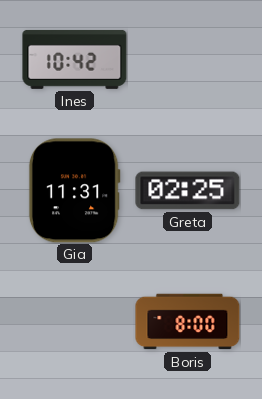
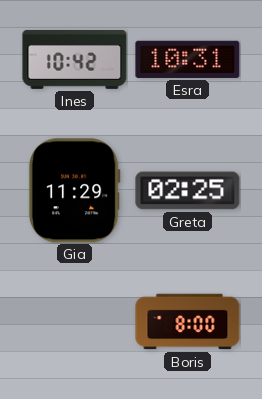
Esra: none -> 10:31 (188, 59)
Gia: 11:31 -> 11:29 (74, 191)
